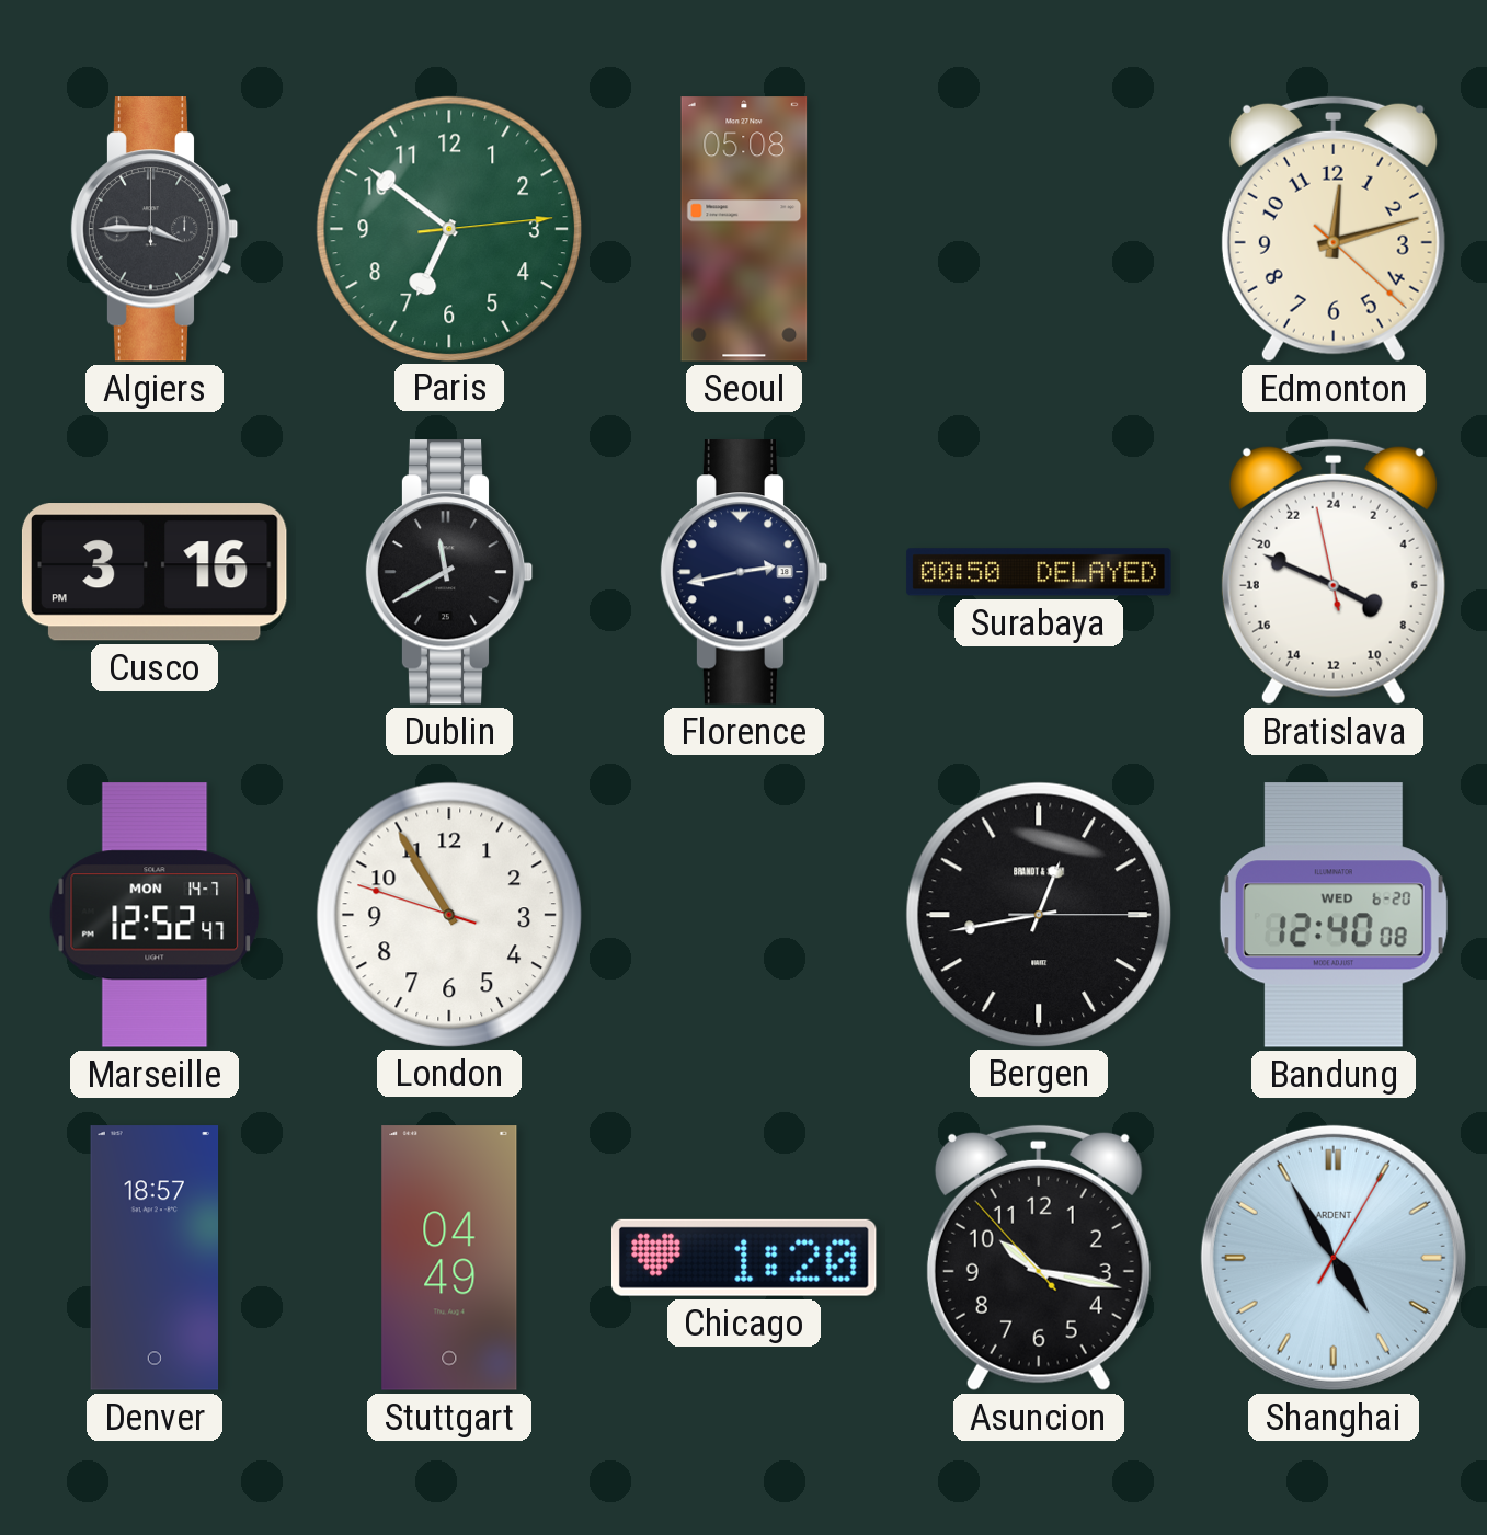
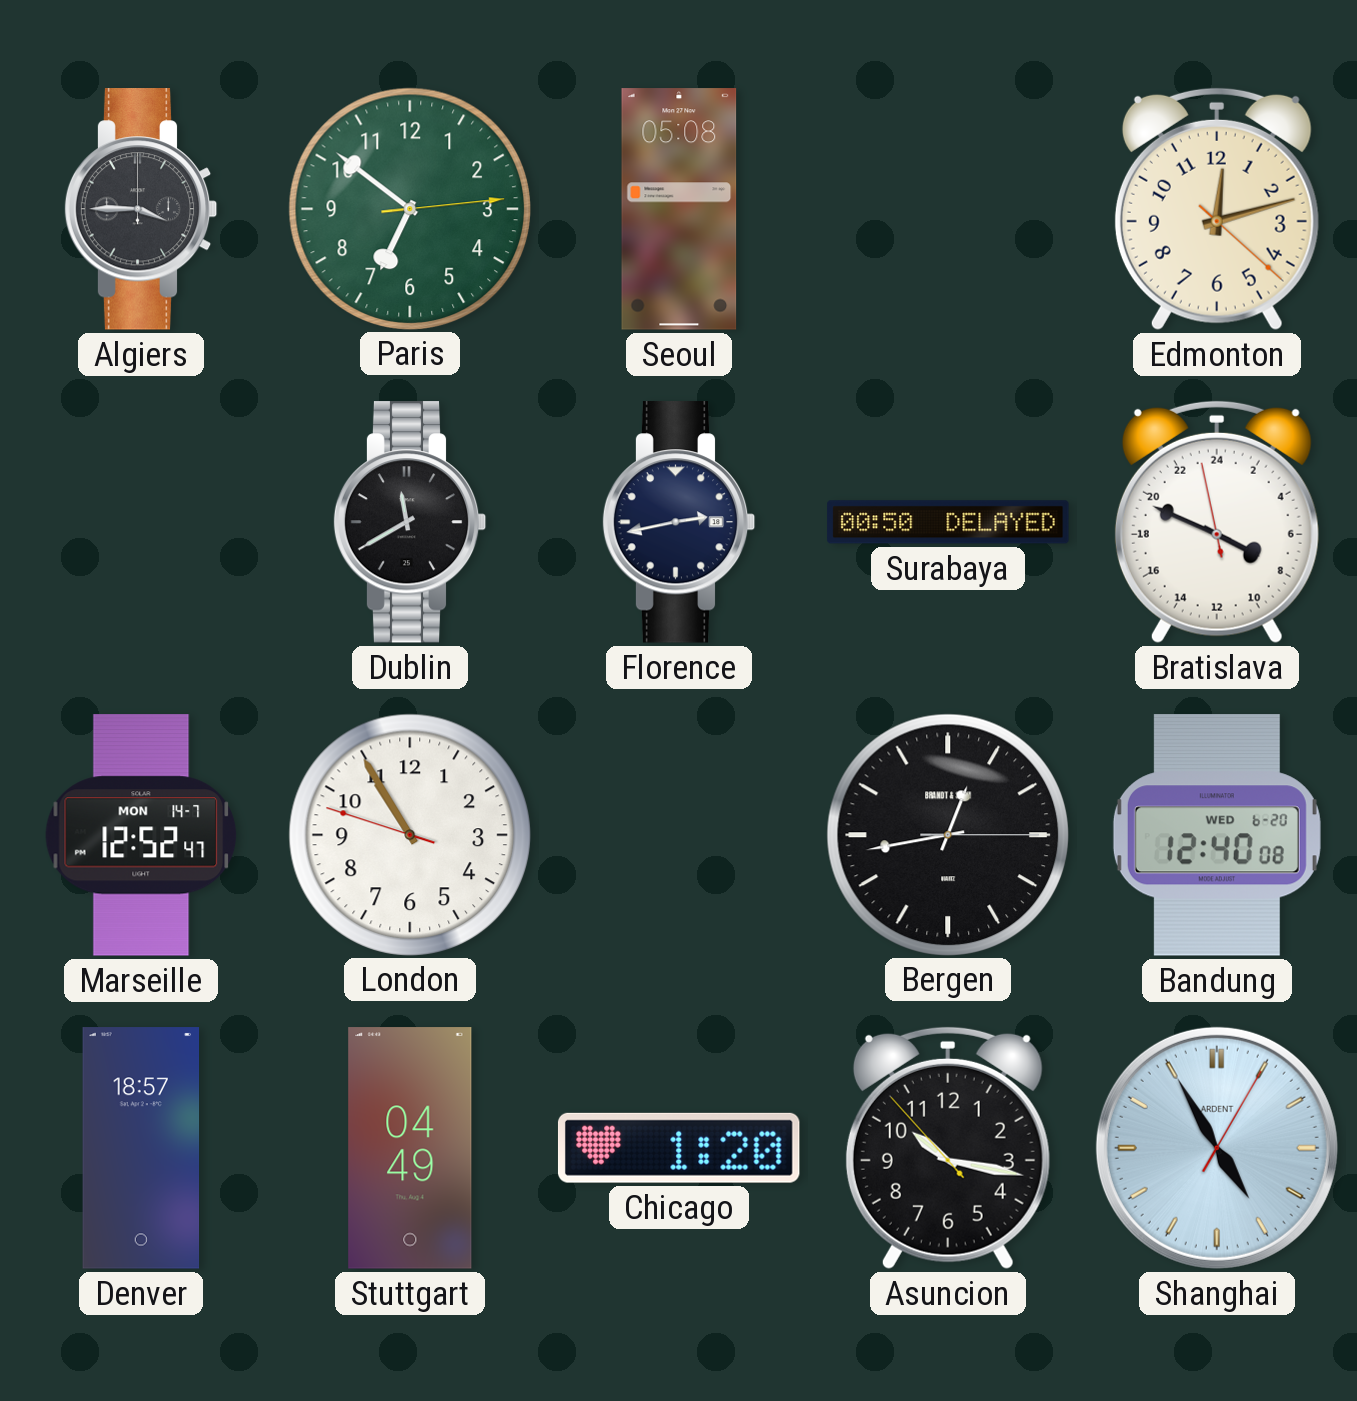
Cusco: 3:16 -> none (155, 572)
